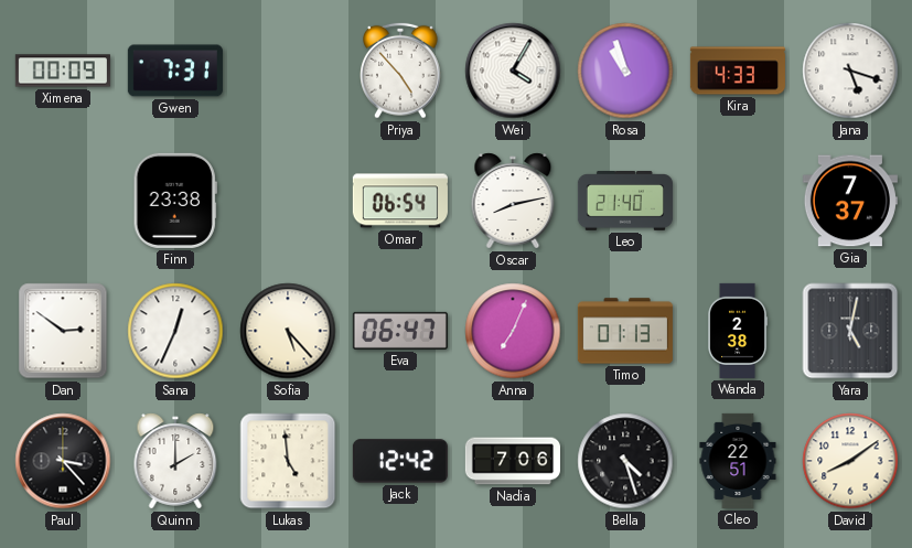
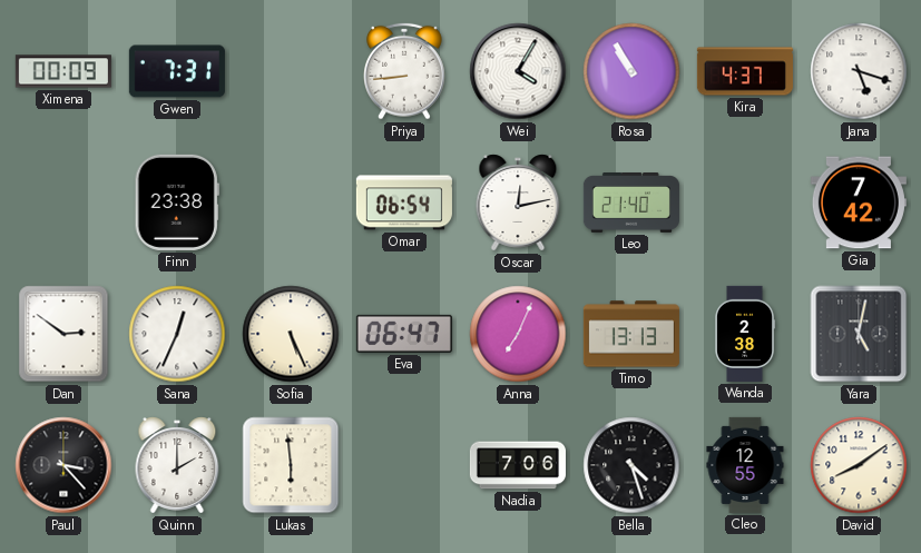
Priya: 4:53 -> 8:44 (405, 71)
Rosa: 10:57 -> 10:55 (631, 71)
Kira: 4:33 -> 4:37 (745, 71)
Oscar: 8:13 -> 12:13 (518, 203)
Gia: 7:37 -> 7:42 (859, 203)
Sofia: 5:23 -> 5:26 (291, 334)
Timo: 01:13 -> 13:13 (631, 334)
Lukas: 4:59 -> 5:59 (291, 465)
Jack: 12:42 -> none (400, 461)
Cleo: 22:51 -> 12:55 (745, 465)
